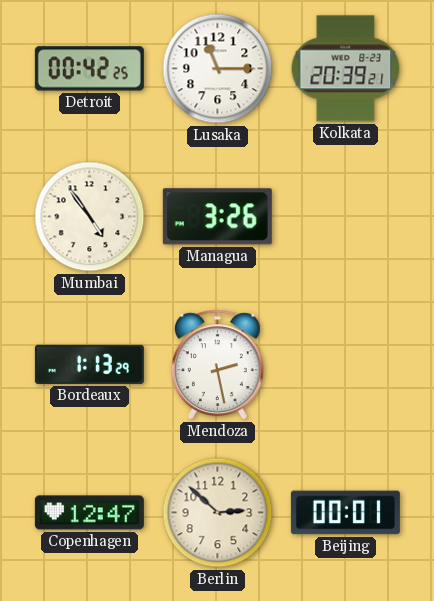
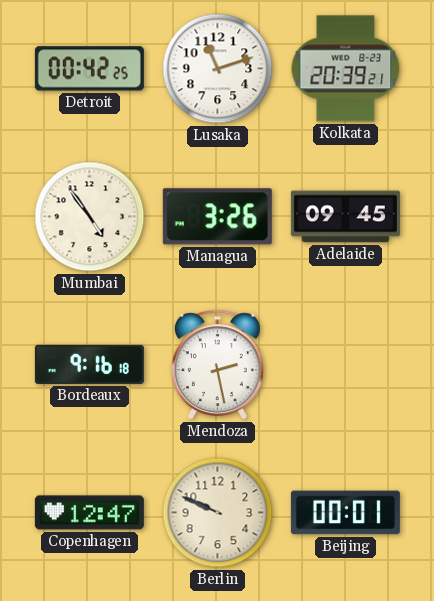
Lusaka: 11:15 -> 11:12 (218, 69)
Adelaide: none -> 09:45 (345, 217)
Bordeaux: 1:13 -> 9:16 (89, 364)
Berlin: 2:52 -> 9:49 (218, 513)
